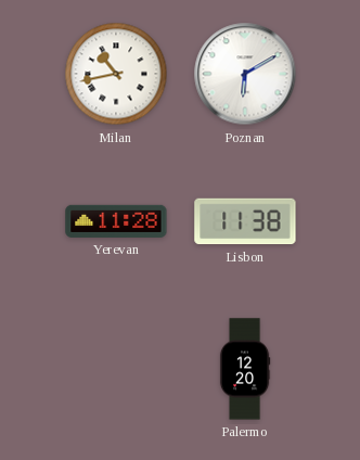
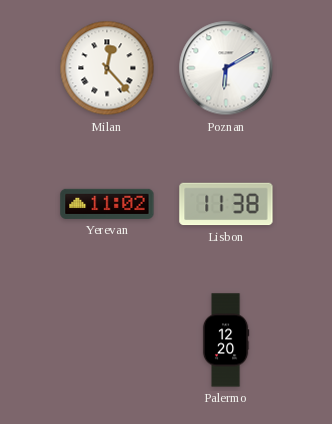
Milan: 10:43 -> 12:23 (107, 68)
Yerevan: 11:28 -> 11:02 (107, 204)
